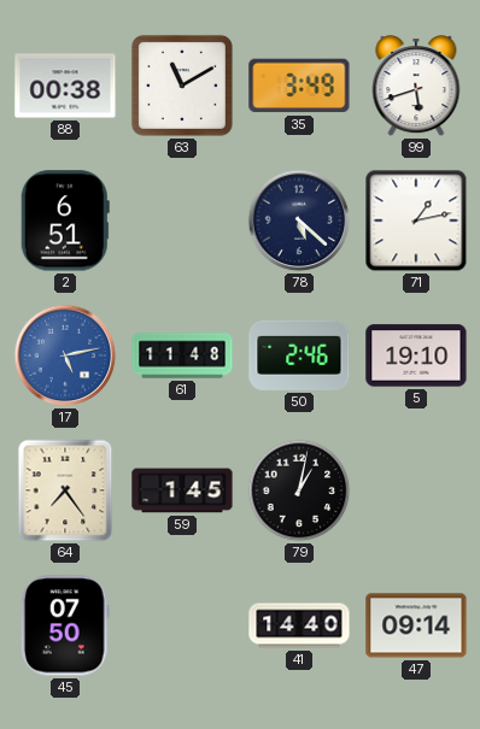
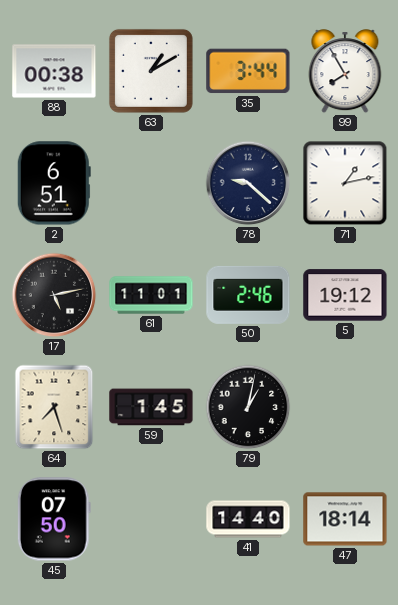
63: 11:10 -> 1:10 (151, 71)
35: 3:49 -> 3:44 (248, 71)
99: 5:42 -> 7:55 (345, 72)
78: 5:22 -> 9:22 (248, 183)
17 dial: blue -> black (54, 295)
61: 11:48 -> 11:01 (151, 295)
5: 19:10 -> 19:12 (345, 295)
64: 7:24 -> 7:27 (54, 407)
47: 09:14 -> 18:14 (345, 519)
